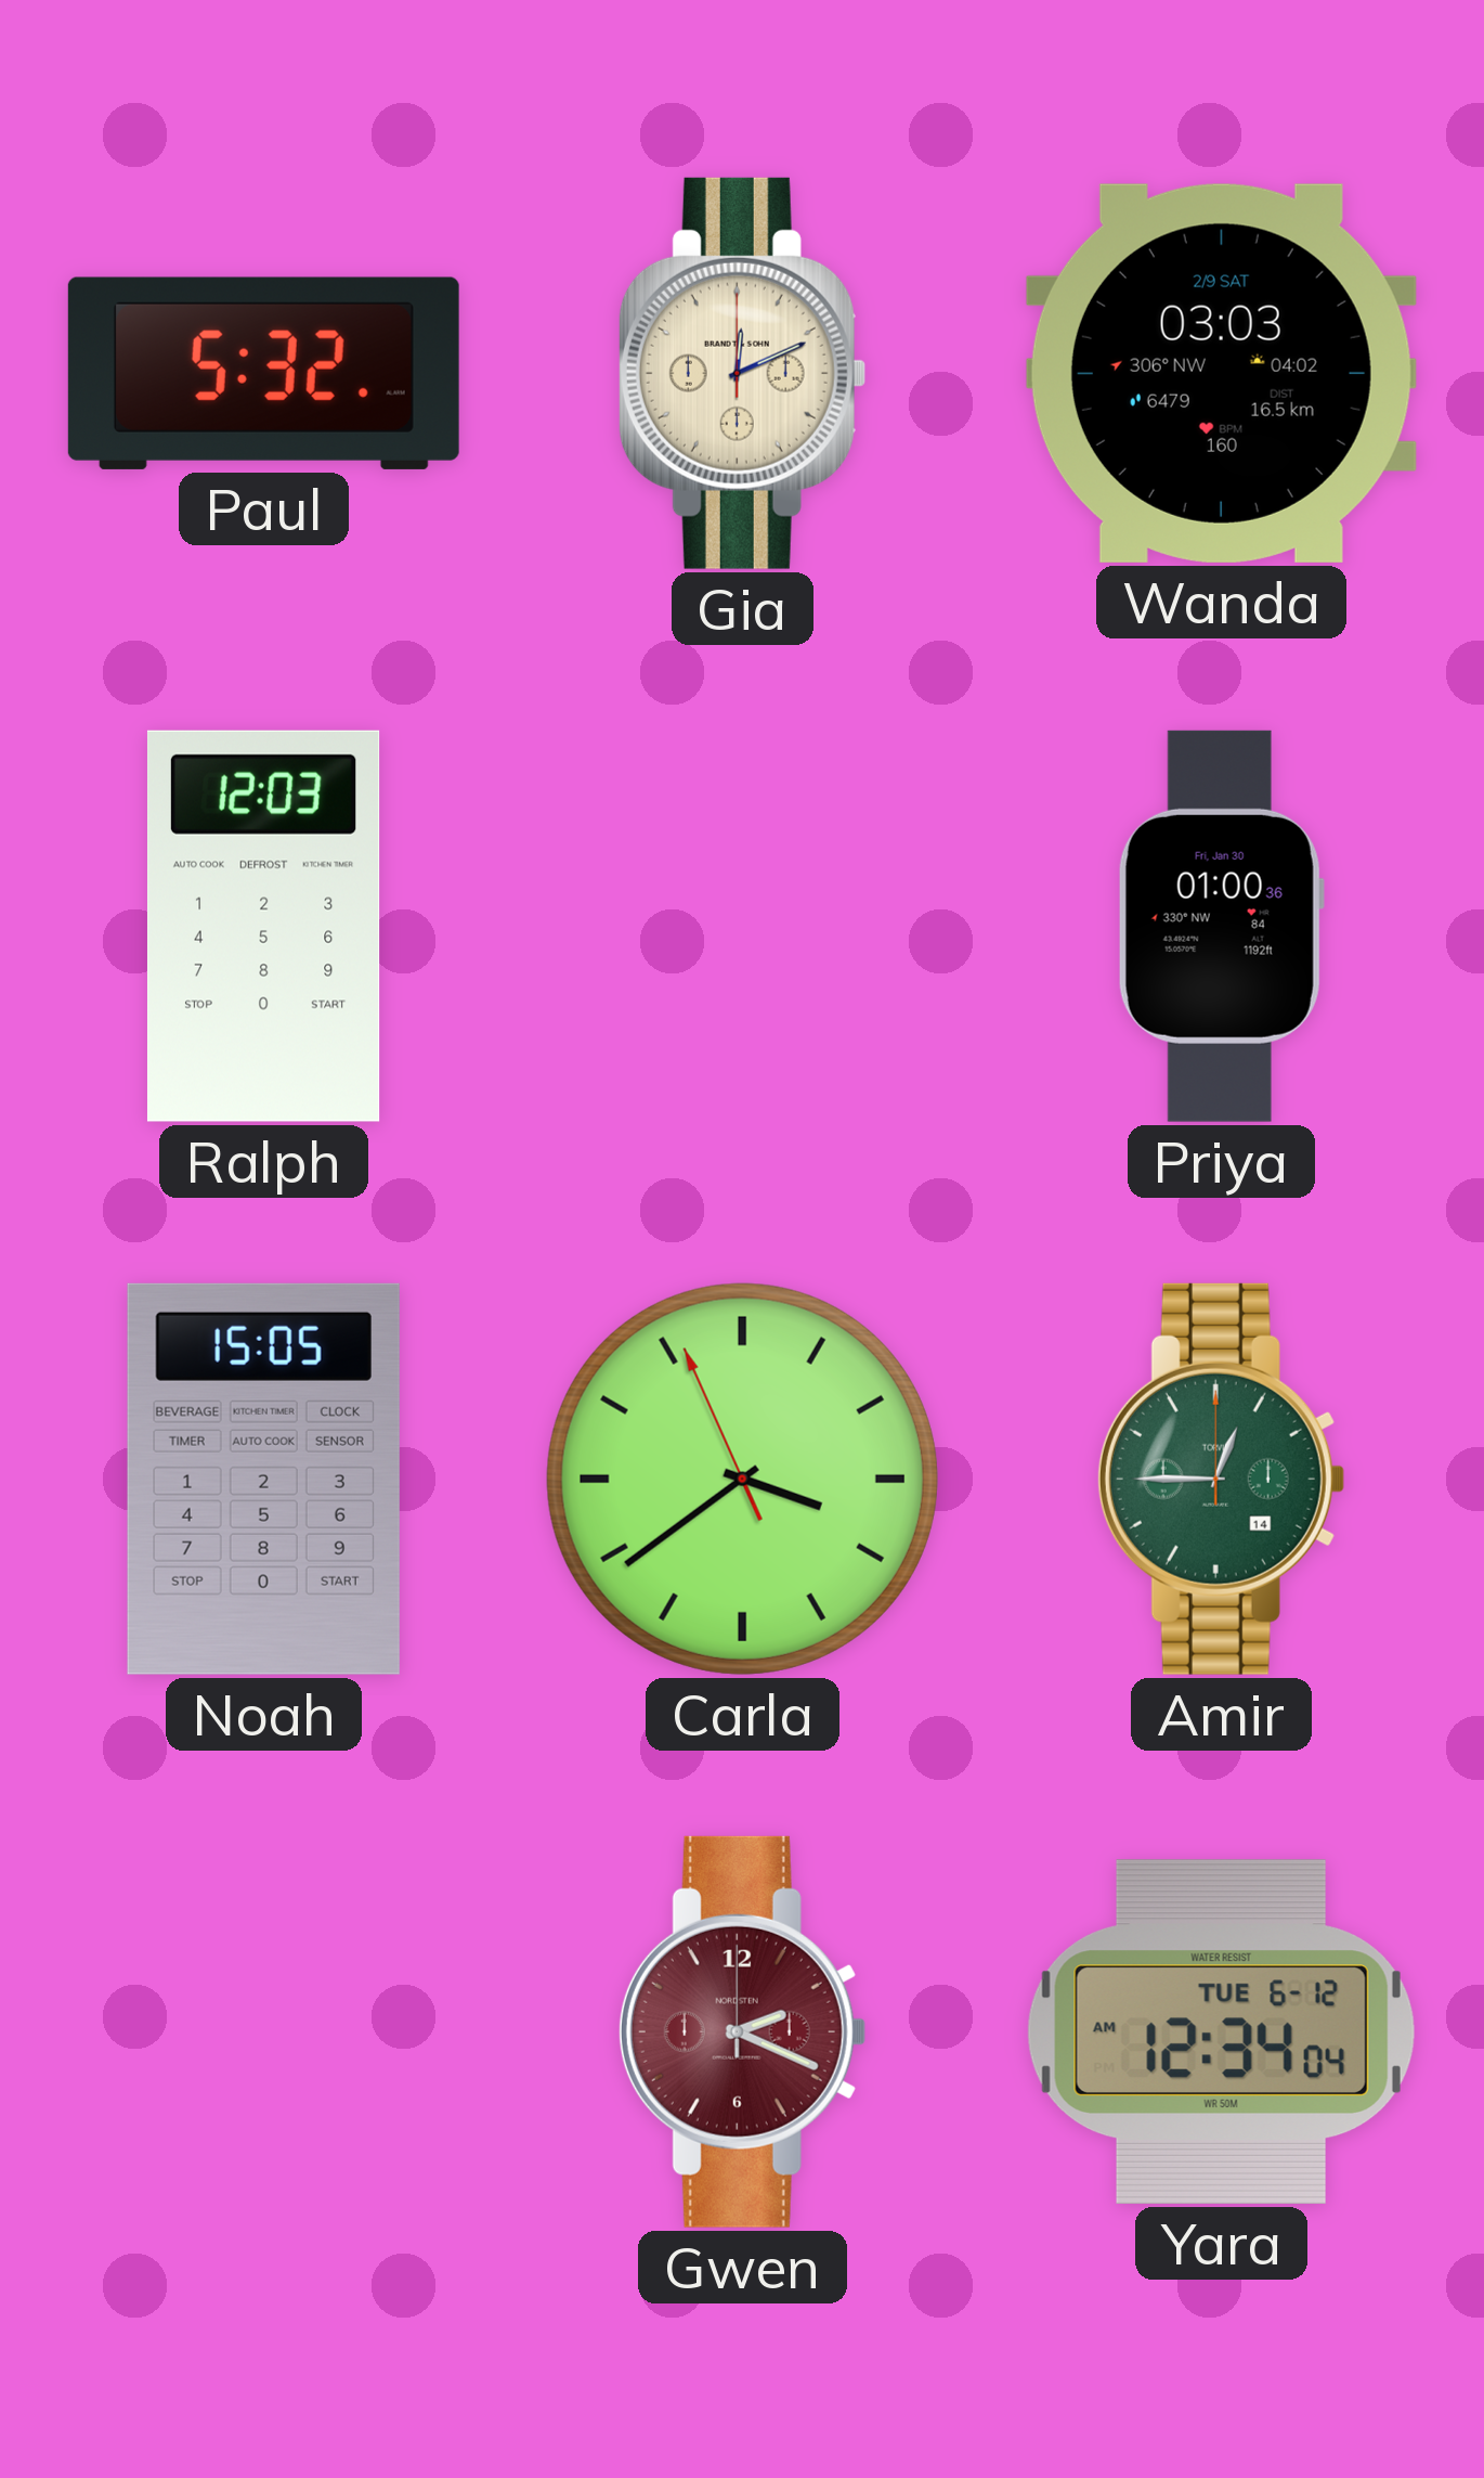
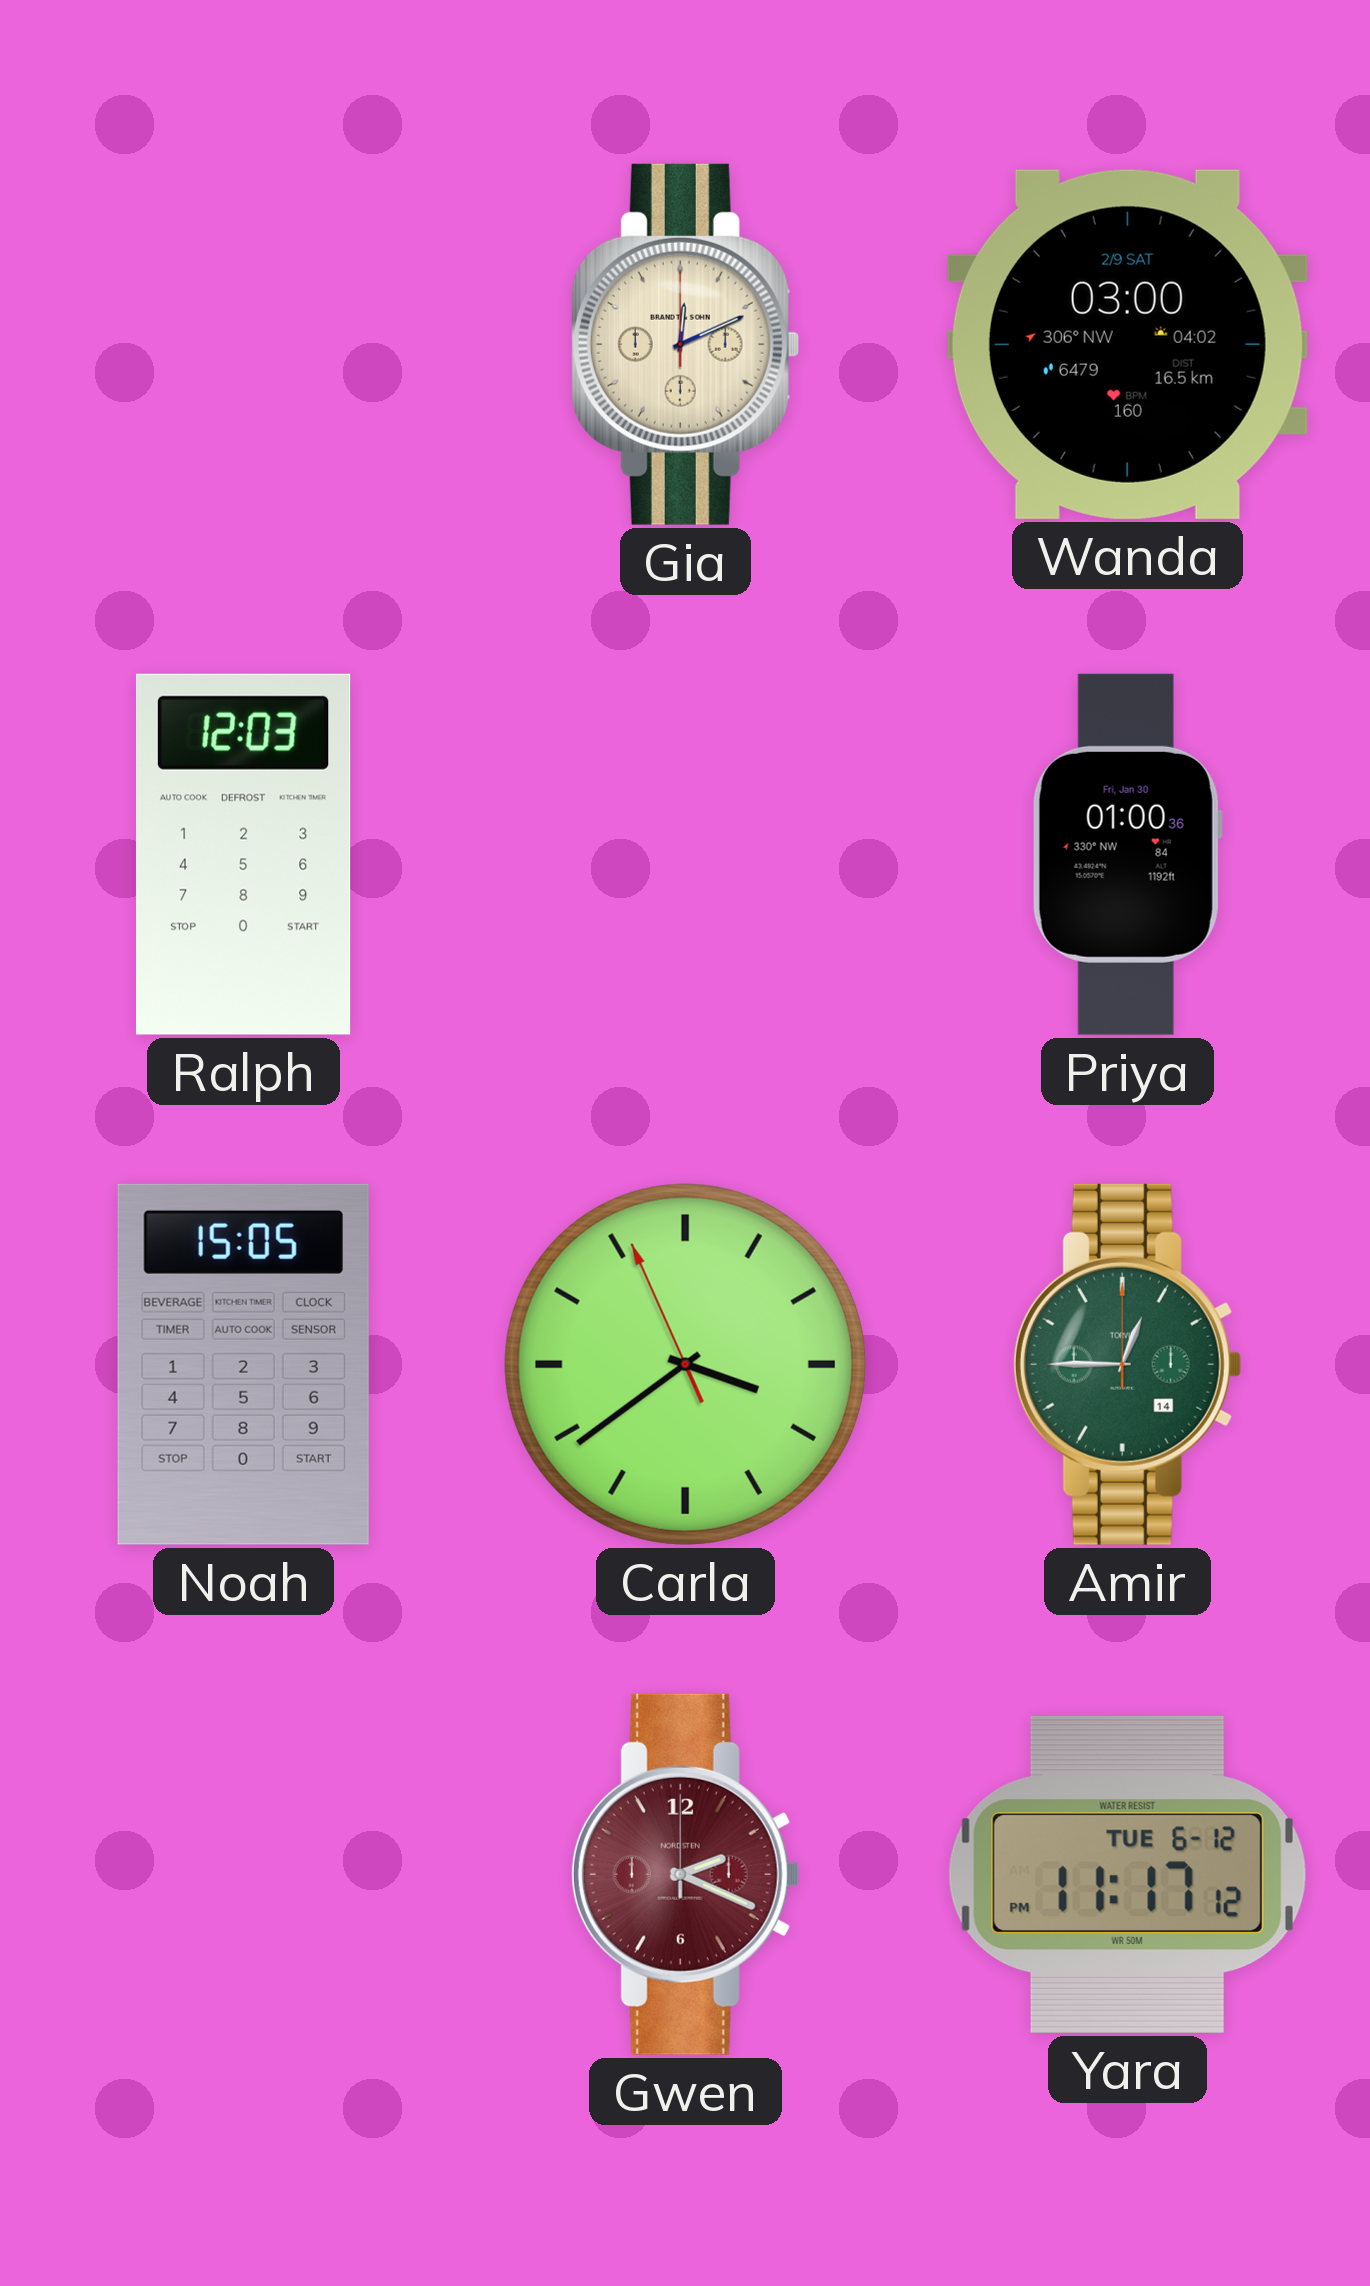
Paul: 5:32 -> none (263, 373)
Wanda: 03:03 -> 03:00 (1127, 344)
Yara: 12:34 -> 11:17 (1127, 1874)
